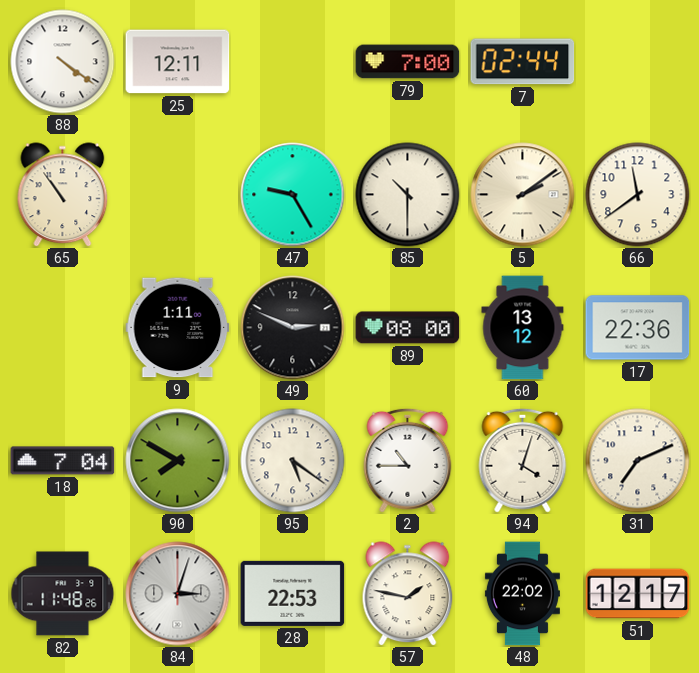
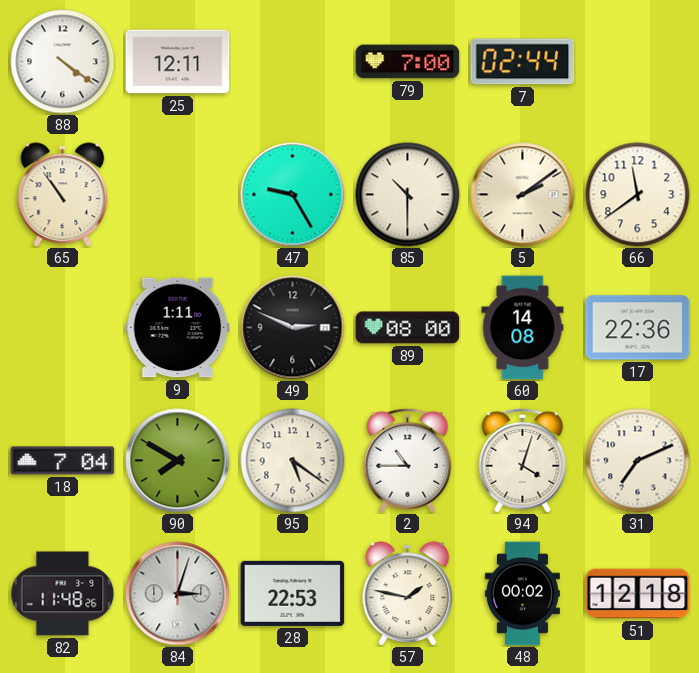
60: 13:12 -> 14:08 (523, 328)
48: 22:02 -> 00:02 (522, 594)
51: 12:17 -> 12:18 (638, 594)
